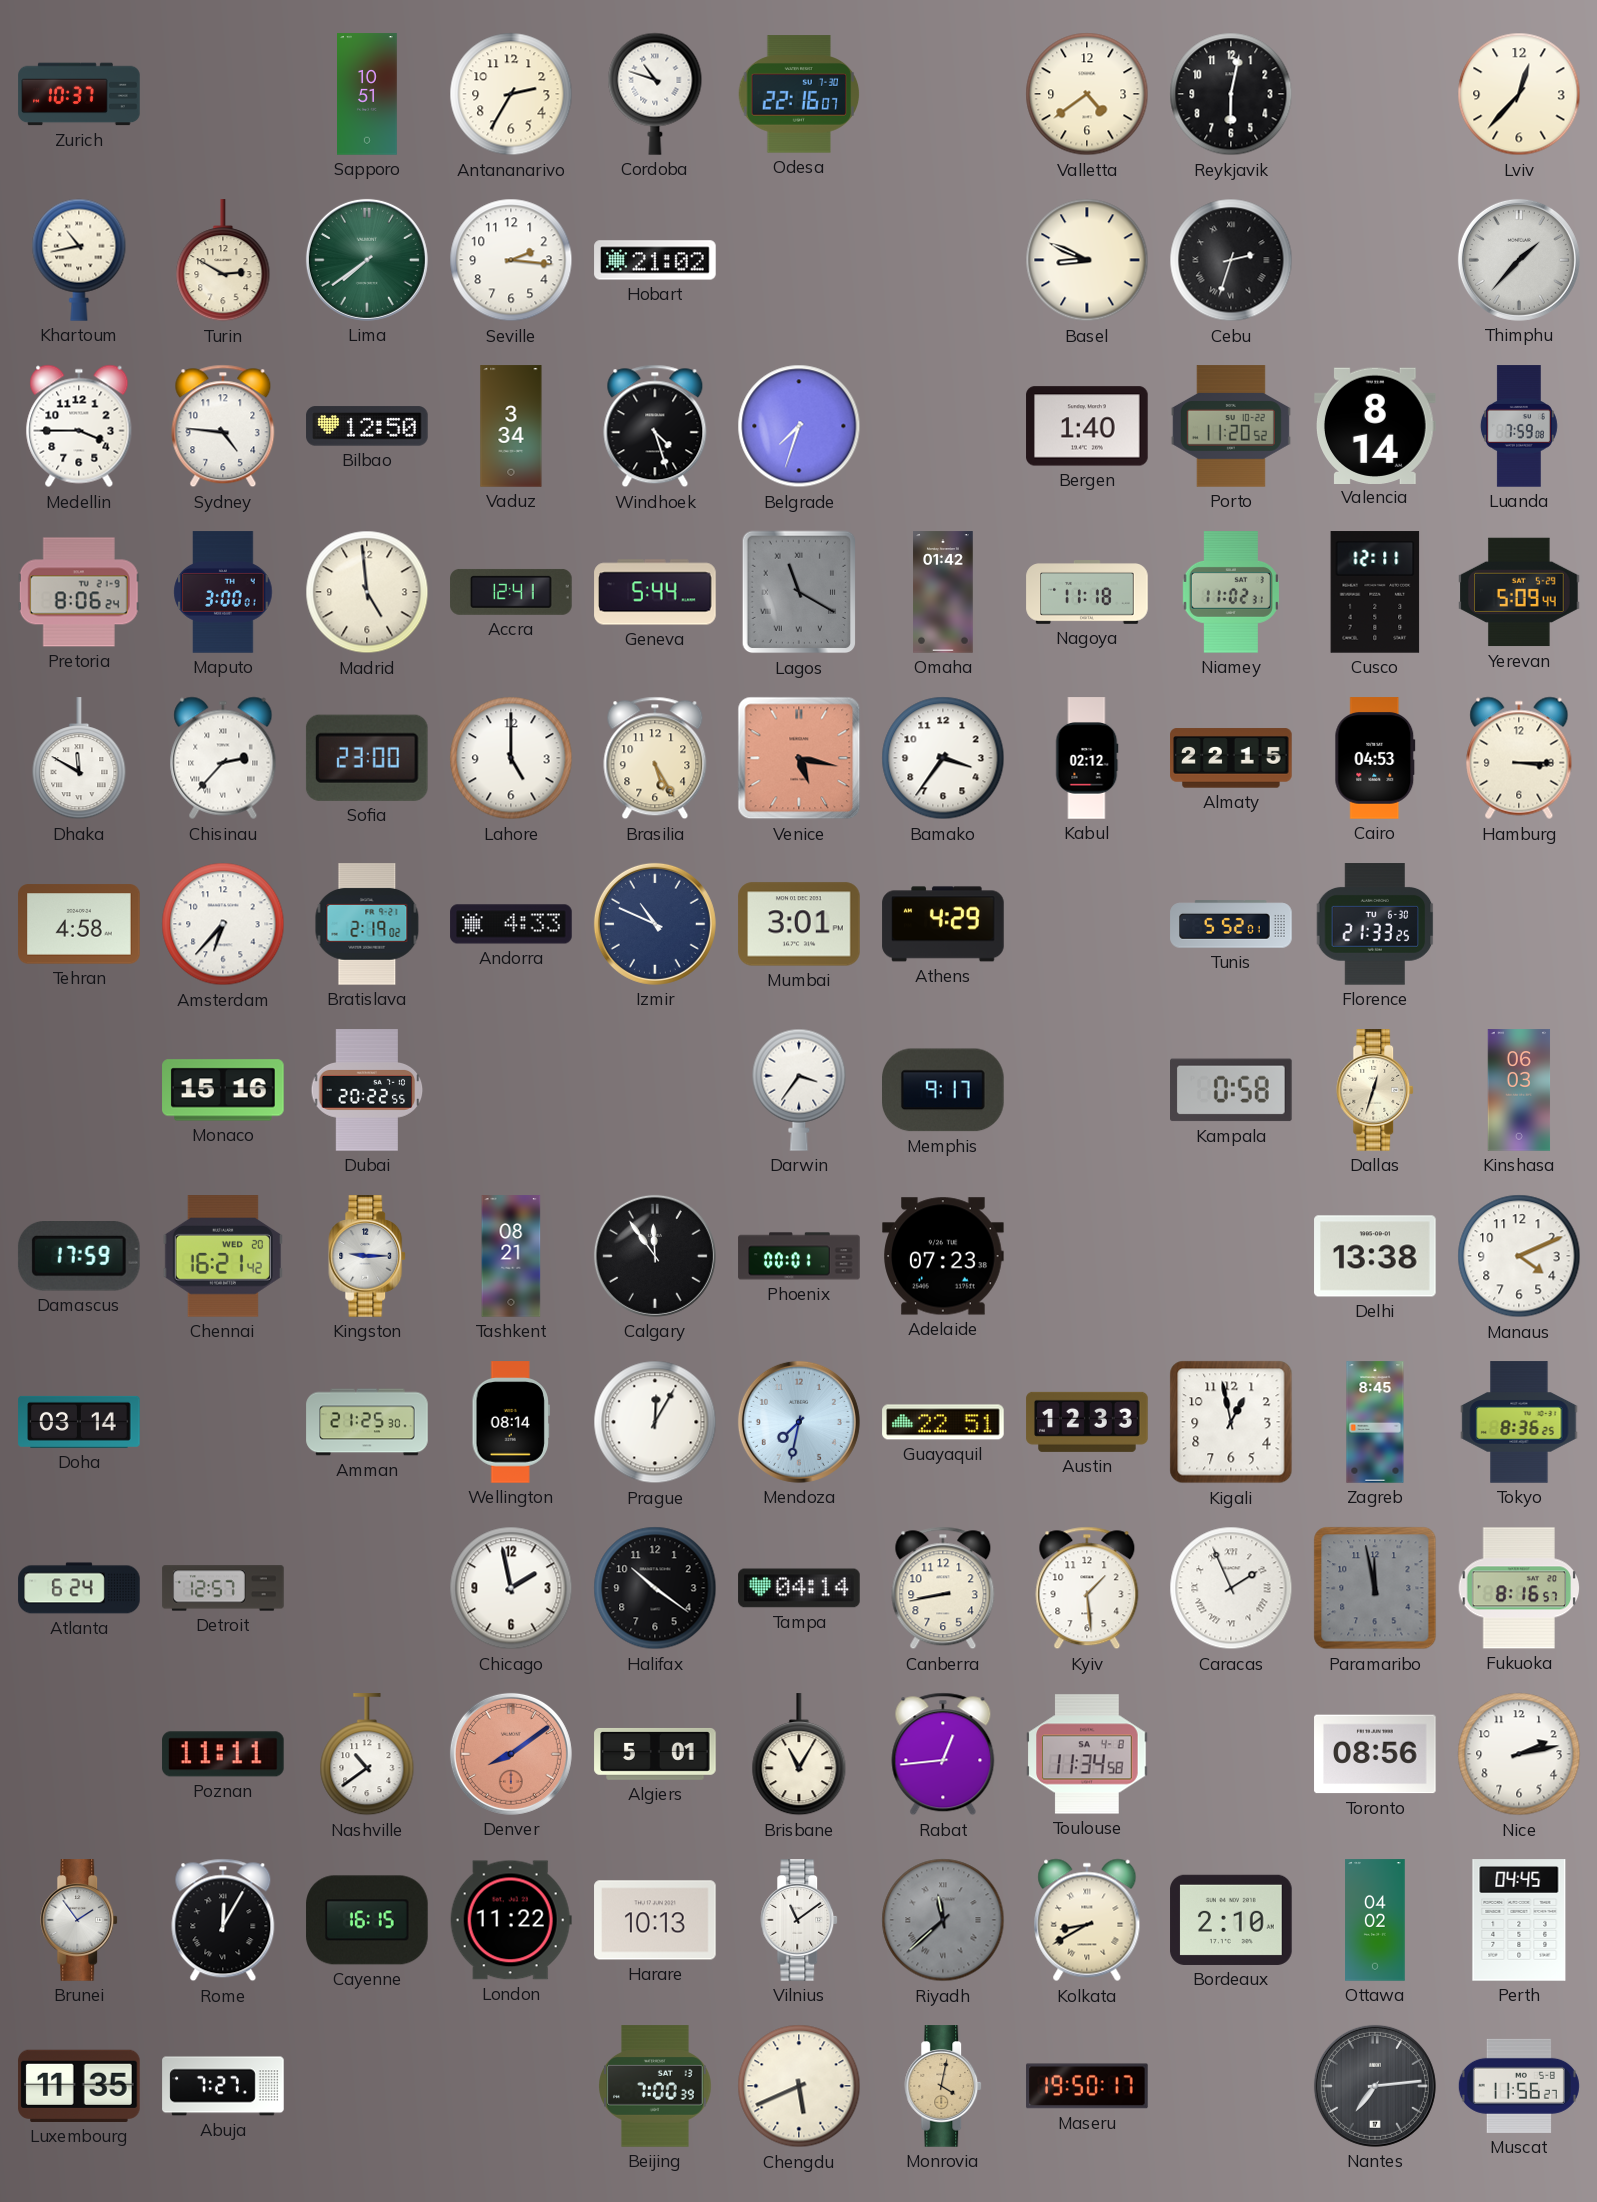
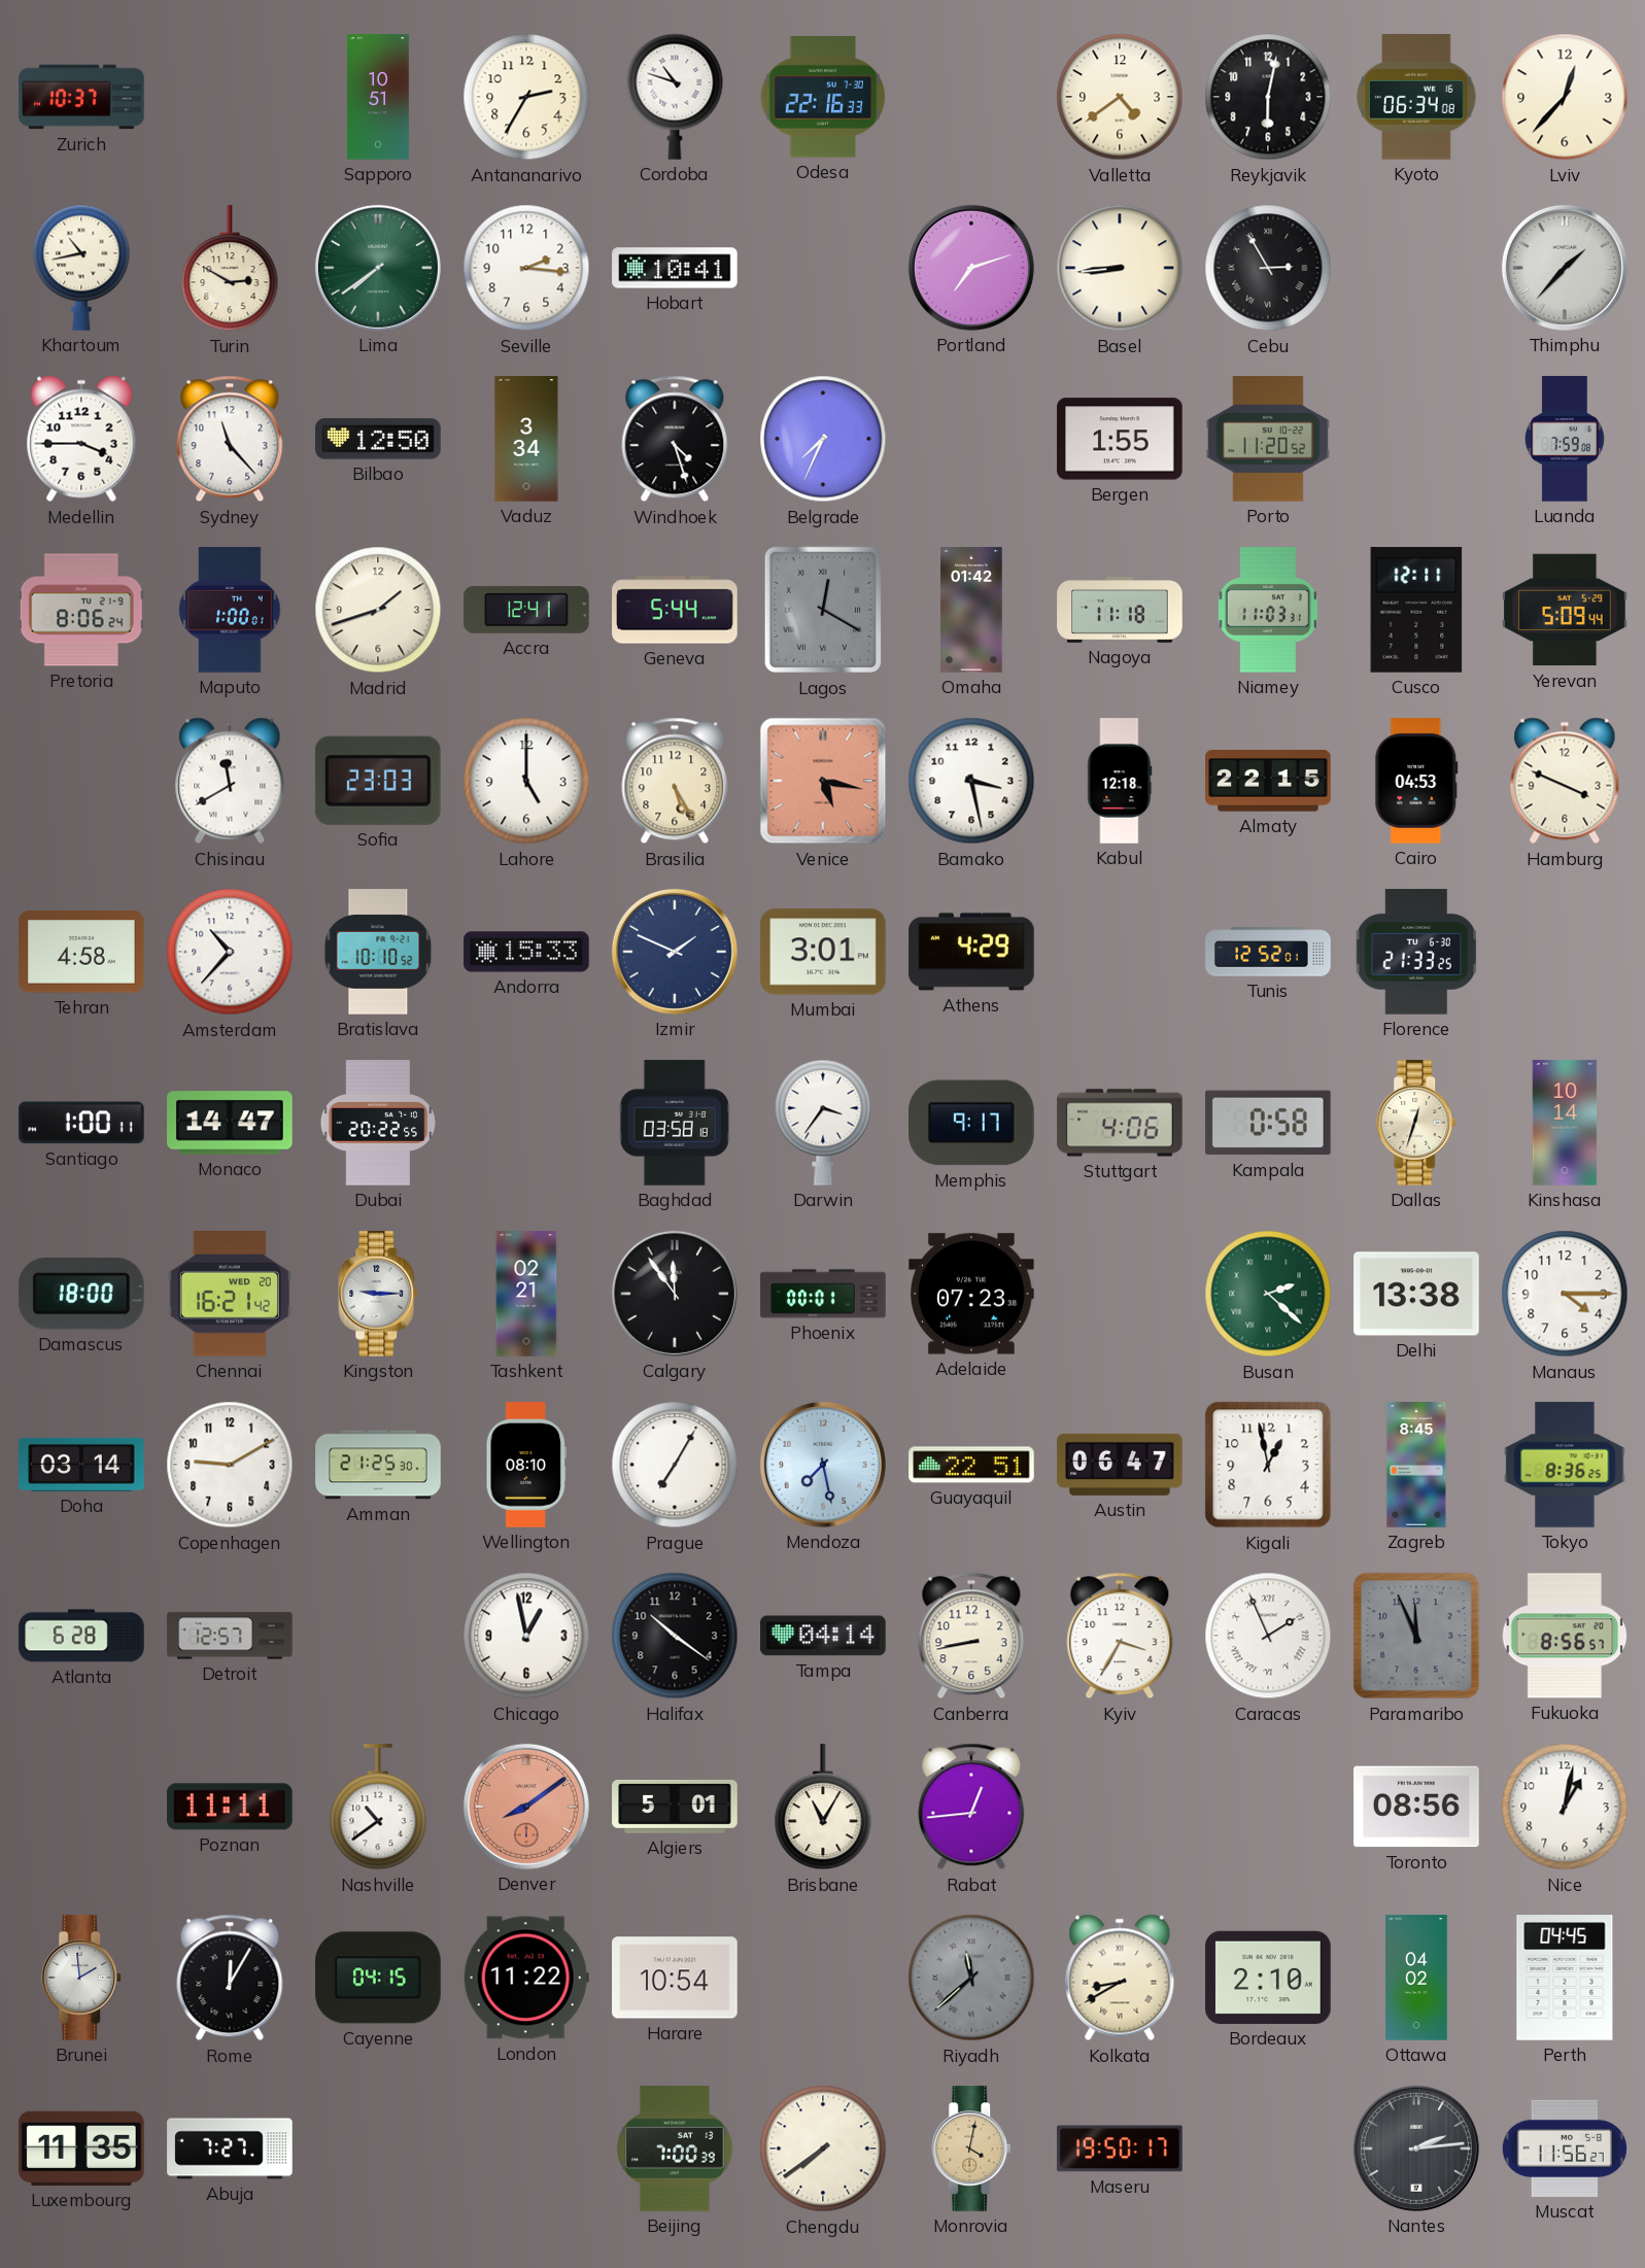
Odesa: 22:16:07 -> 22:16:33 (823, 97)
Kyoto: none -> 06:34 (1416, 97)
Hobart: 21:02 -> 10:41 (675, 268)
Portland: none -> 7:12 (971, 268)
Basel: 8:49 -> 8:44 (1120, 268)
Cebu: 2:33 -> 2:55 (1268, 268)
Sydney: 4:46 -> 11:23 (230, 439)
Belgrade: 7:33 -> 7:34 (823, 439)
Bergen: 1:40 -> 1:55 (1120, 439)
Valencia: 8:14 -> none (1376, 425)
Maputo: 3:00 -> 1:00 (230, 610)
Madrid: 4:59 -> 1:42 (378, 610)
Lagos: 11:20 -> 12:20 (823, 610)
Niamey: 11:02 -> 11:03 (1268, 610)
Dhaka: 11:50 -> none (79, 759)
Chisinau: 2:37 -> 11:40 (230, 781)
Sofia: 23:00 -> 23:03 (378, 781)
Bamako: 3:36 -> 3:28 (971, 781)
Kabul: 02:12 -> 12:18 (1120, 781)
Hamburg: 3:15 -> 3:49 (1565, 781)
Amsterdam: 6:37 -> 10:37 (230, 952)
Bratislava: 2:19 -> 10:10 (378, 952)
Andorra: 4:33 -> 15:33 (526, 952)
Izmir: 10:49 -> 1:49 (675, 952)
Tunis: 5:52 -> 12:52 (1268, 952)
Santiago: none -> 1:00 (81, 1123)
Monaco: 15:16 -> 14:47 (230, 1123)
Baghdad: none -> 03:58 (675, 1123)
Stuttgart: none -> 4:06 (1120, 1123)
Kinshasa: 06:03 -> 10:14 (1565, 1123)
Damascus: 17:59 -> 18:00 (81, 1295)
Tashkent: 08:21 -> 02:21 (526, 1294)
Busan: none -> 2:22 (1268, 1294)
Manaus: 4:11 -> 4:15 (1565, 1294)
Copenhagen: none -> 9:10 (230, 1465)
Wellington: 08:14 -> 08:10 (526, 1465)
Prague: 12:05 -> 7:05 (675, 1465)
Mendoza: 7:32 -> 7:28 (823, 1465)
Austin: 12:33 -> 06:47 (1120, 1465)
Atlanta: 6:24 -> 6:28 (81, 1636)
Chicago: 1:58 -> 12:58 (526, 1636)
Kyiv: 1:29 -> 3:35 (1120, 1636)
Paramaribo: 11:58 -> 11:56 (1416, 1636)
Fukuoka: 8:16 -> 8:56 (1565, 1636)
Toulouse: 11:34 -> none (1087, 1754)
Nice: 2:13 -> 1:02 (1565, 1807)
Brunei: 1:54 -> 1:59 (82, 1978)
Cayenne: 16:15 -> 04:15 (378, 1978)
Harare: 10:13 -> 10:54 (675, 1978)
Vilnius: 11:09 -> none (800, 1920)
Chengdu: 5:41 -> 7:39 (823, 2149)
Nantes: 7:14 -> 2:14 (1416, 2149)
